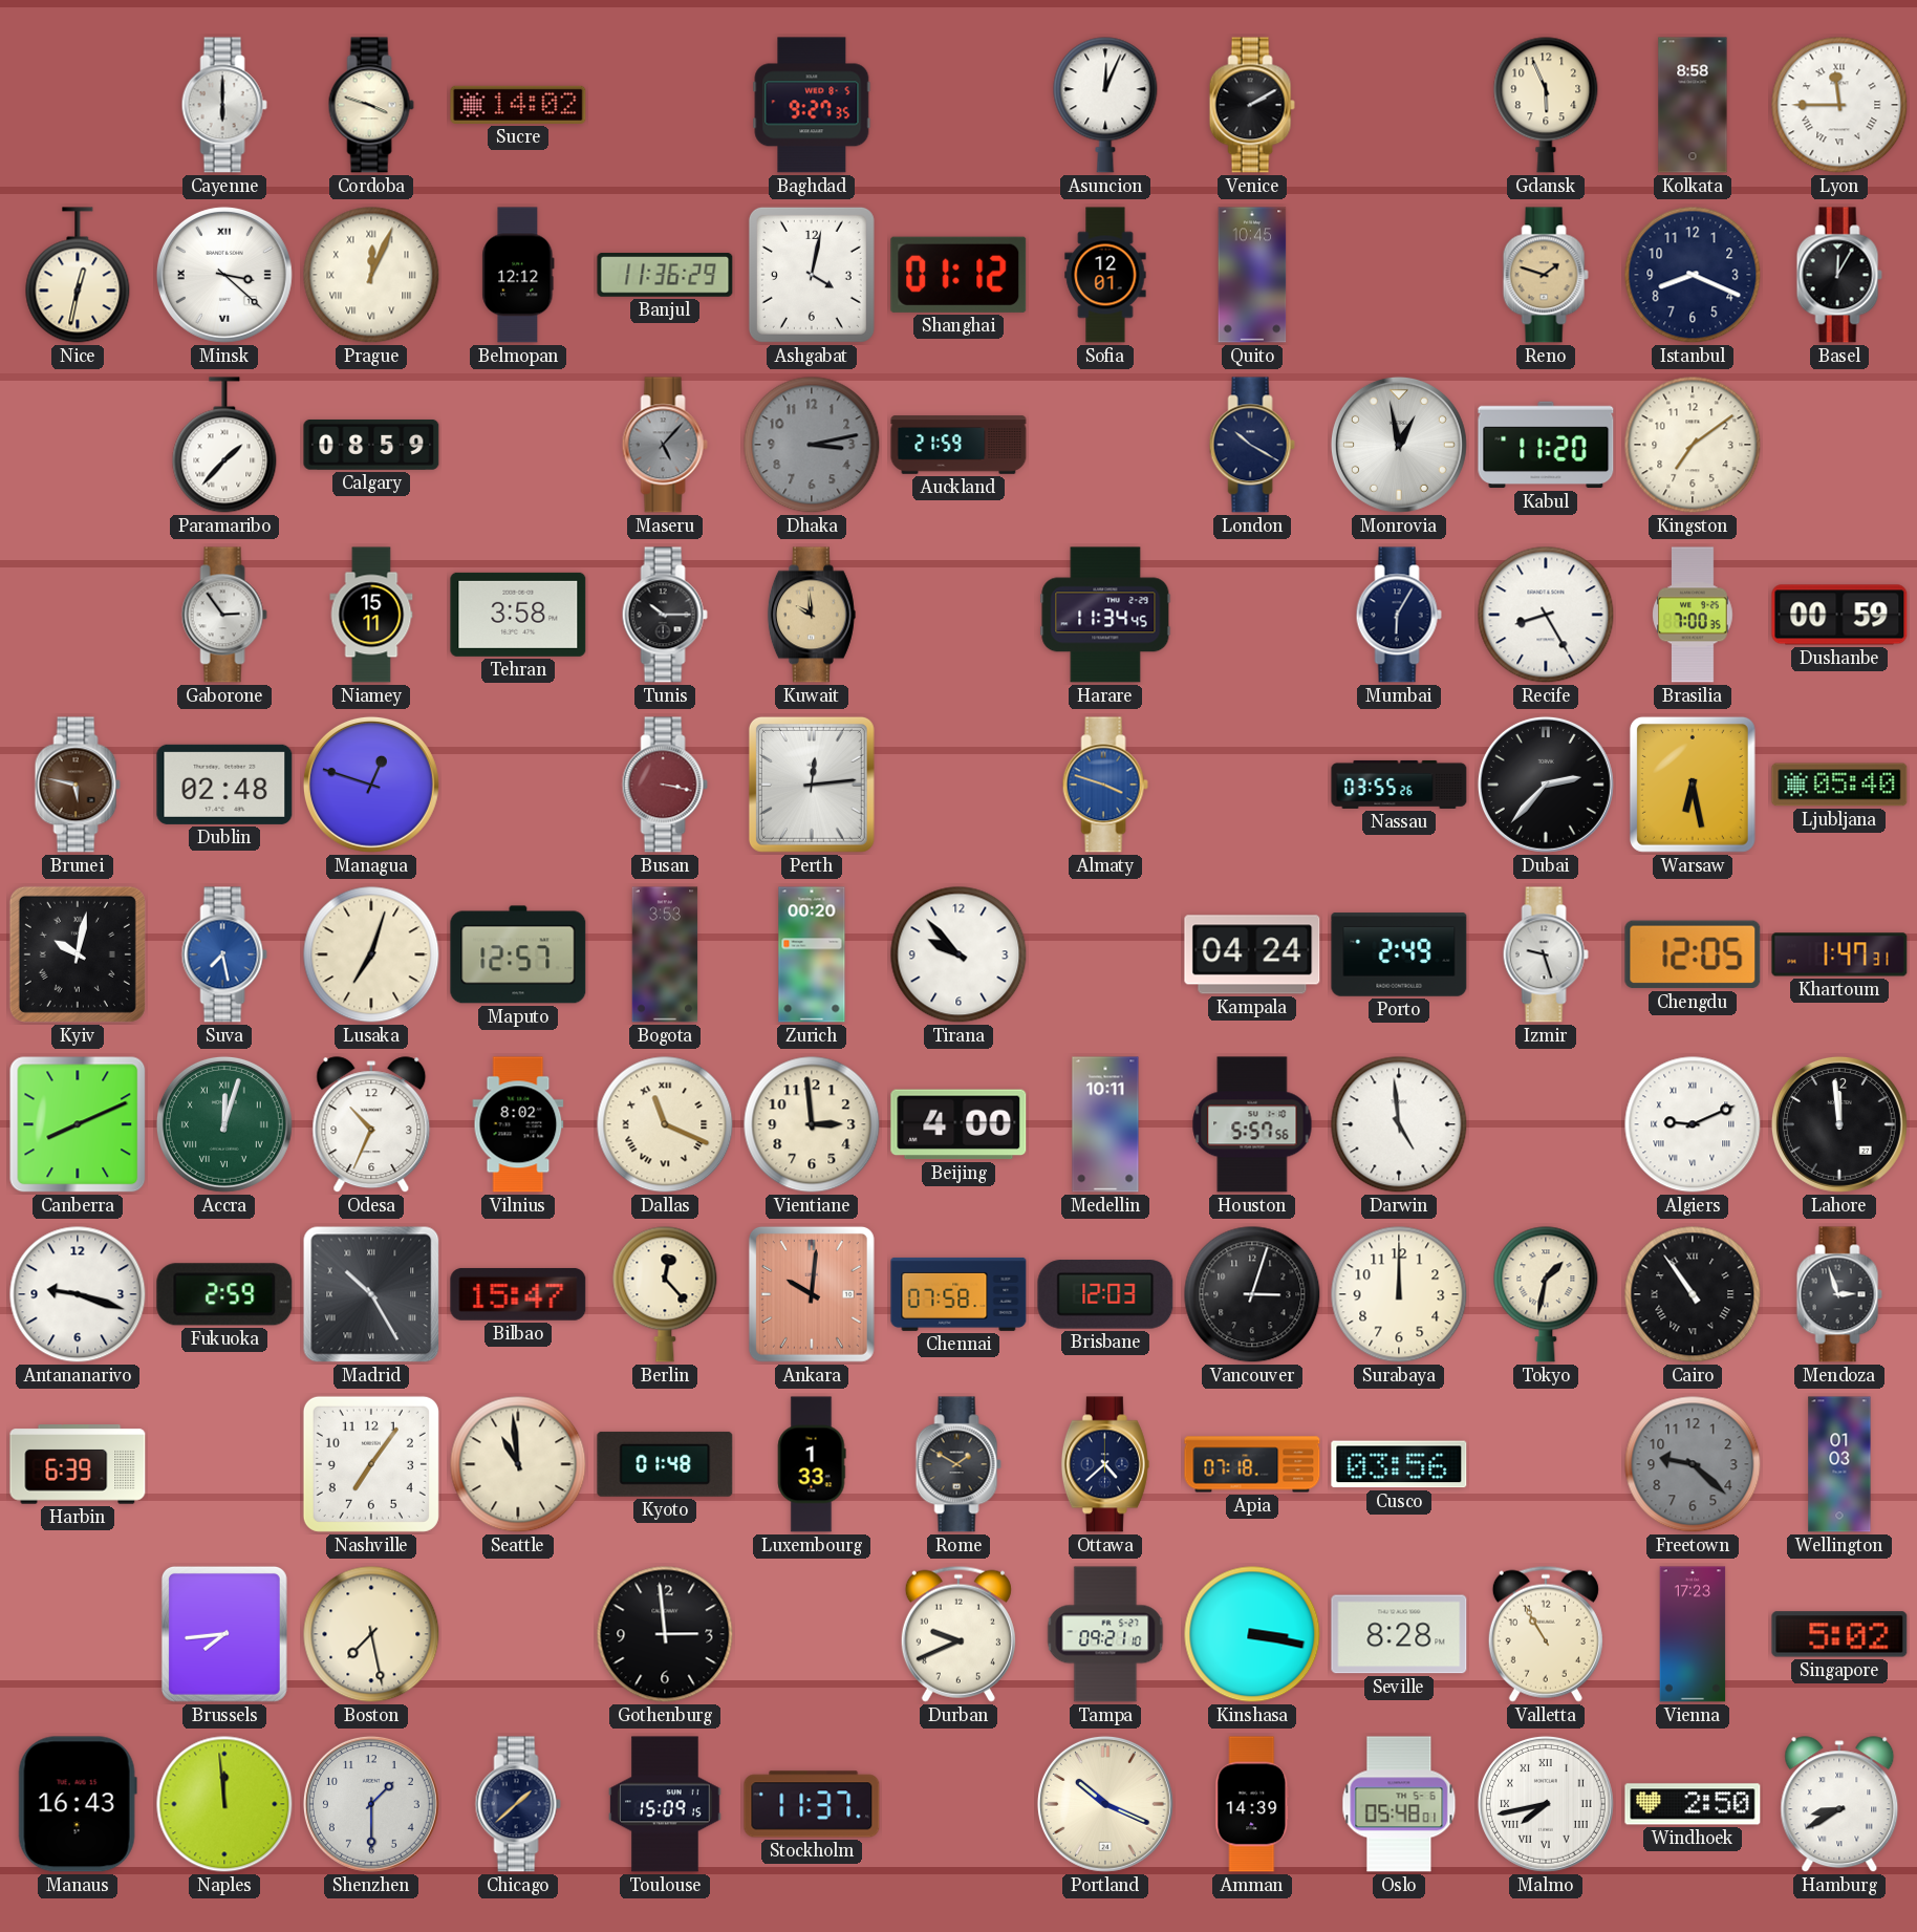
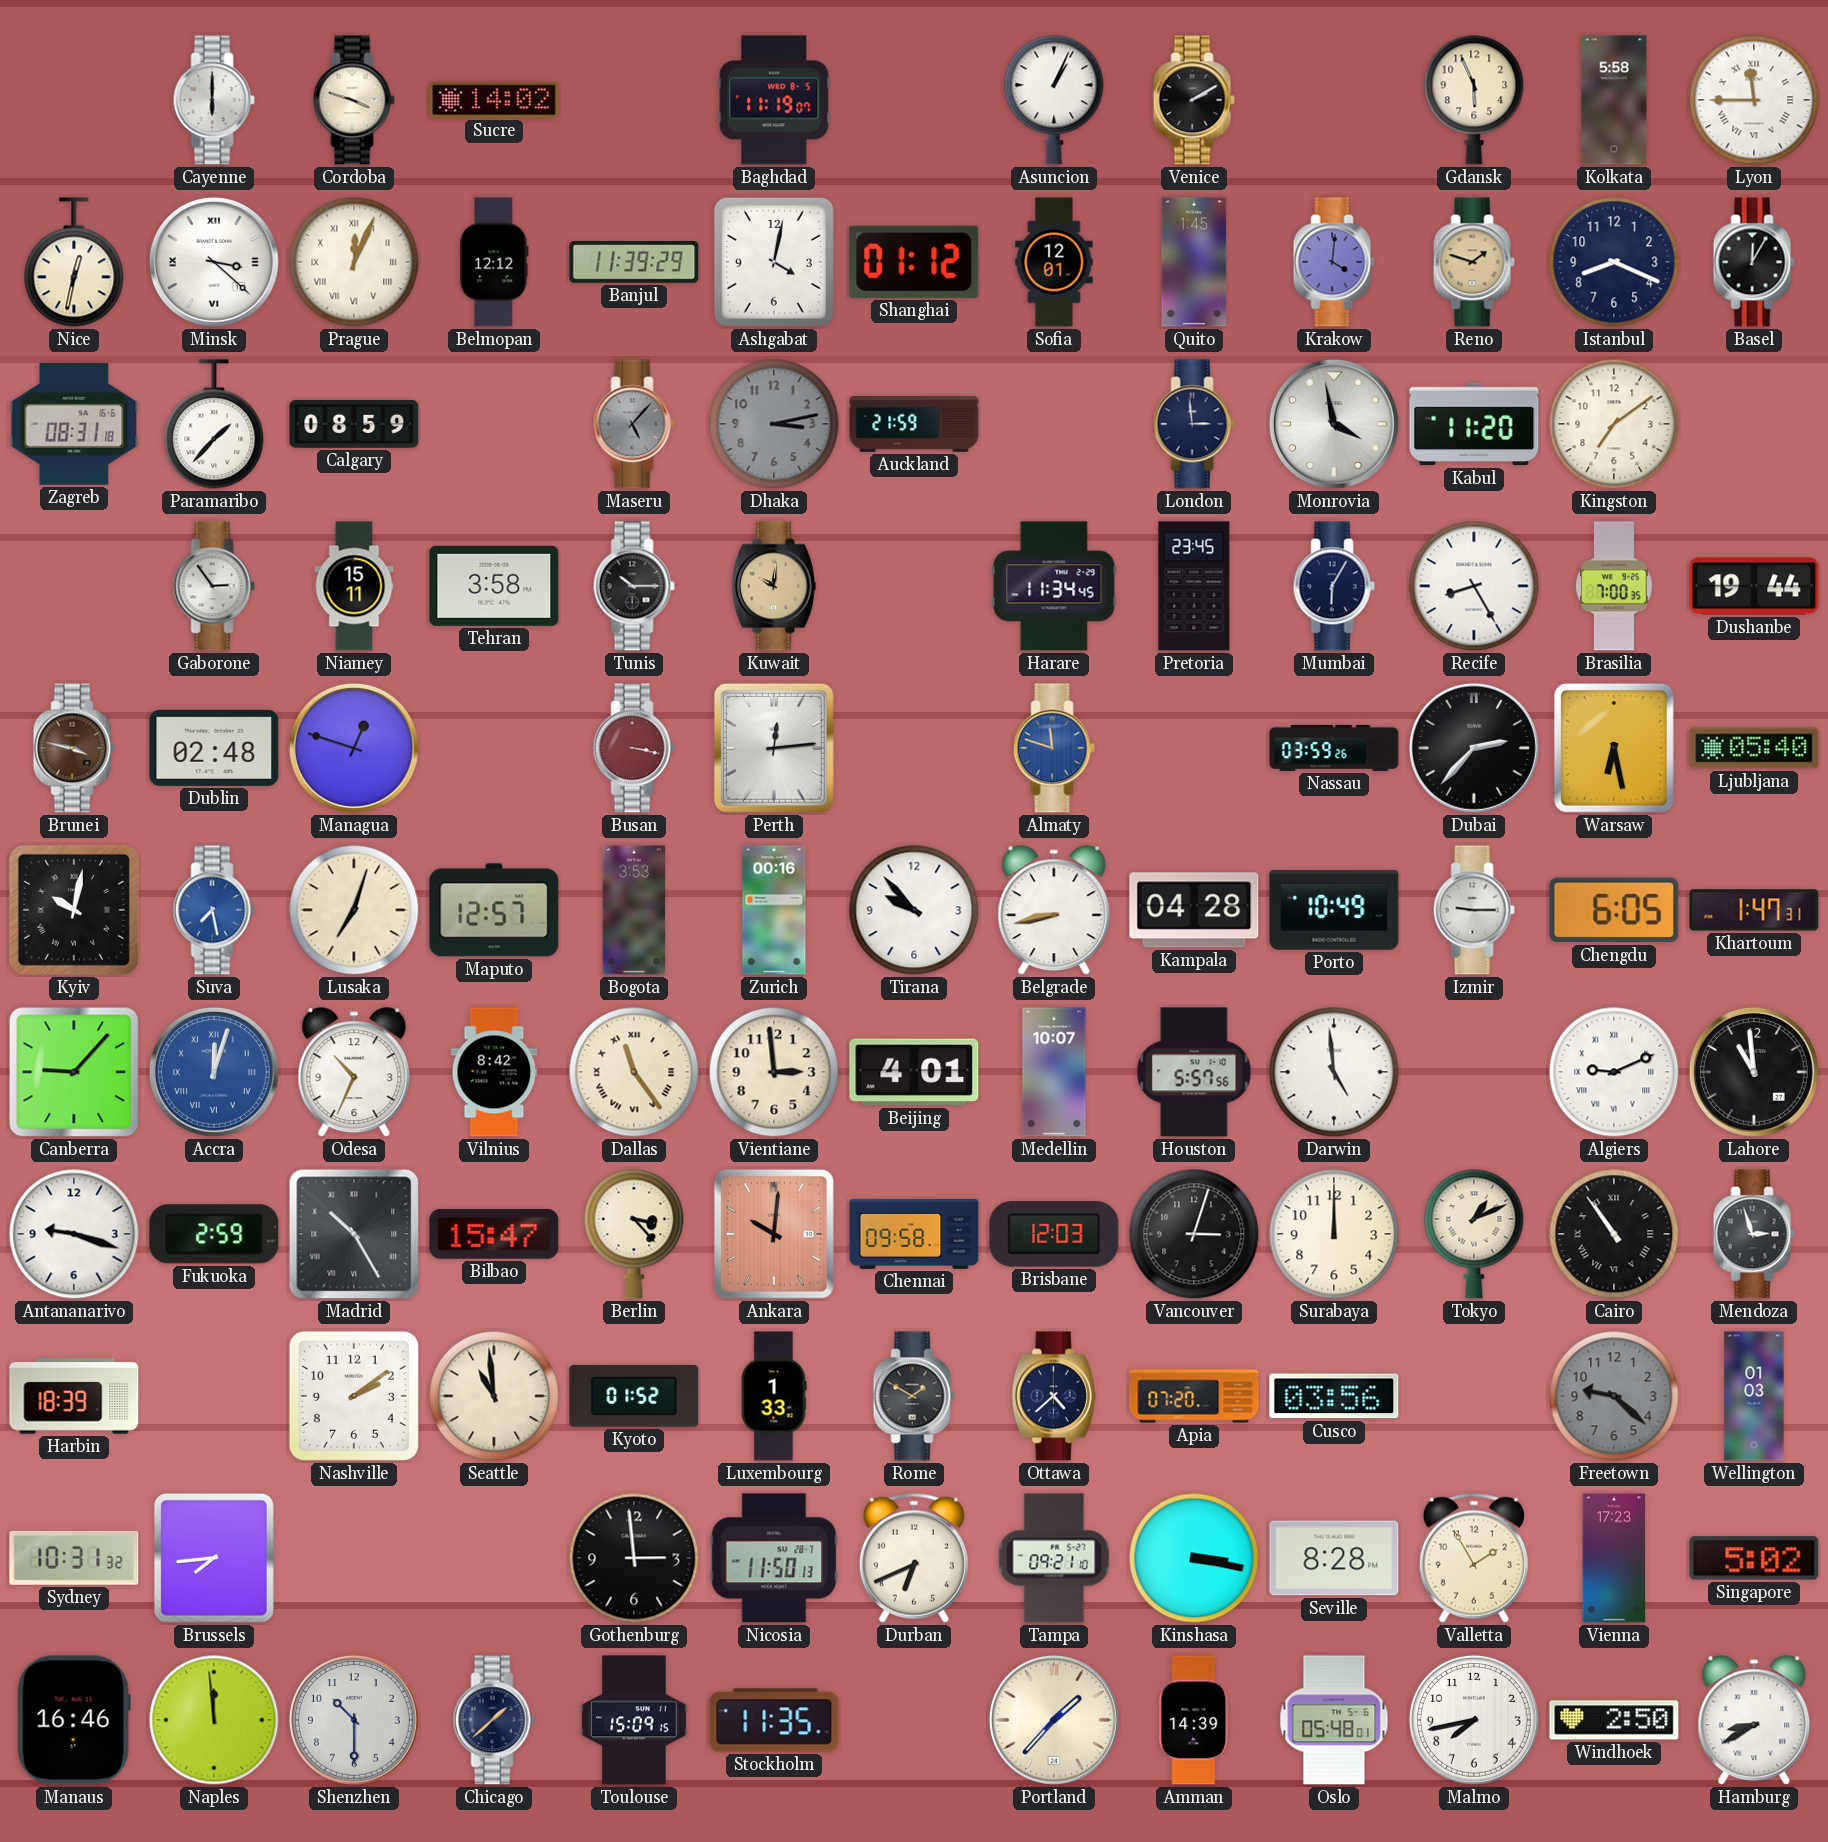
Baghdad: 9:27 -> 11:19 (774, 100)
Asuncion: 12:04 -> 1:04 (1054, 100)
Kolkata: 8:58 -> 5:58 (1614, 100)
Banjul: 11:36 -> 11:39 (634, 262)
Quito: 10:45 -> 1:45 (1194, 262)
Krakow: none -> 4:01 (1334, 262)
Zagreb: none -> 08:31 (74, 424)
London: 10:20 -> 2:59 (1194, 424)
Monrovia: 12:58 -> 3:58 (1334, 424)
Kuwait: 9:59 -> 10:01 (774, 586)
Pretoria: none -> 23:45 (1194, 586)
Dushanbe: 00:59 -> 19:44 (1754, 586)
Brunei: 5:47 -> 3:47 (74, 748)
Almaty: 3:48 -> 11:48 (1054, 748)
Nassau: 03:55 -> 03:59 (1334, 748)
Zurich: 00:20 -> 00:16 (774, 910)
Belgrade: none -> 8:43 (1054, 911)
Kampala: 04:24 -> 04:28 (1194, 910)
Porto: 2:49 -> 10:49 (1334, 910)
Izmir: 9:27 -> 9:15 (1474, 910)
Chengdu: 12:05 -> 6:05 (1614, 910)
Canberra: 8:11 -> 9:07 (74, 1072)
Accra dial: green -> blue (214, 1072)
Vilnius: 8:02 -> 8:42 (494, 1072)
Dallas: 11:19 -> 11:24 (634, 1072)
Beijing: 4:00 -> 4:01 (914, 1072)
Medellin: 10:11 -> 10:07 (1054, 1072)
Lahore: 11:59 -> 10:59 (1754, 1072)
Berlin: 12:23 -> 3:23 (634, 1234)
Chennai: 07:58 -> 09:58 (914, 1234)
Tokyo: 1:32 -> 1:11 (1474, 1234)
Harbin: 6:39 -> 18:39 (74, 1396)
Nashville: 7:06 -> 2:09 (354, 1396)
Kyoto: 01:48 -> 01:52 (634, 1396)
Apia: 07:18 -> 07:20 (1194, 1396)
Sydney: none -> 10:31 (74, 1558)
Boston: 7:28 -> none (371, 1634)
Nicosia: none -> 11:50 (774, 1558)
Durban: 9:41 -> 6:41 (914, 1558)
Valletta: 10:55 -> 1:55 (1474, 1558)
Manaus: 16:43 -> 16:46 (74, 1720)
Shenzhen: 1:30 -> 10:30 (354, 1720)
Stockholm: 11:37 -> 11:35 (774, 1720)
Portland: 10:19 -> 1:37 (1054, 1720)
Malmo numerals: Roman -> Arabic (1474, 1720)
